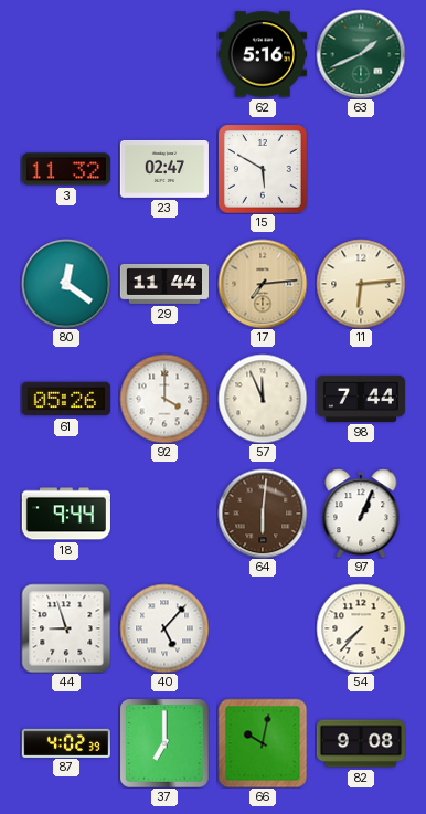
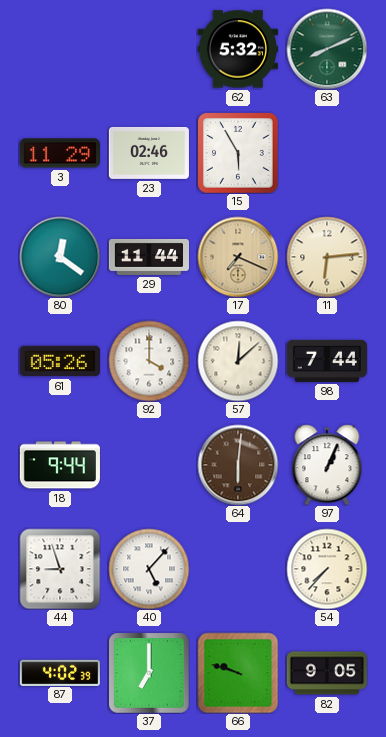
62: 5:16 -> 5:32 (238, 49)
63: 1:41 -> 8:11 (327, 49)
3: 11:32 -> 11:29 (60, 153)
23: 02:47 -> 02:46 (149, 153)
15: 5:50 -> 5:55 (238, 153)
17: 7:14 -> 7:19 (238, 257)
57: 11:56 -> 12:08 (238, 361)
66: 10:02 -> 9:48 (238, 673)
82: 9:08 -> 9:05 (327, 673)
